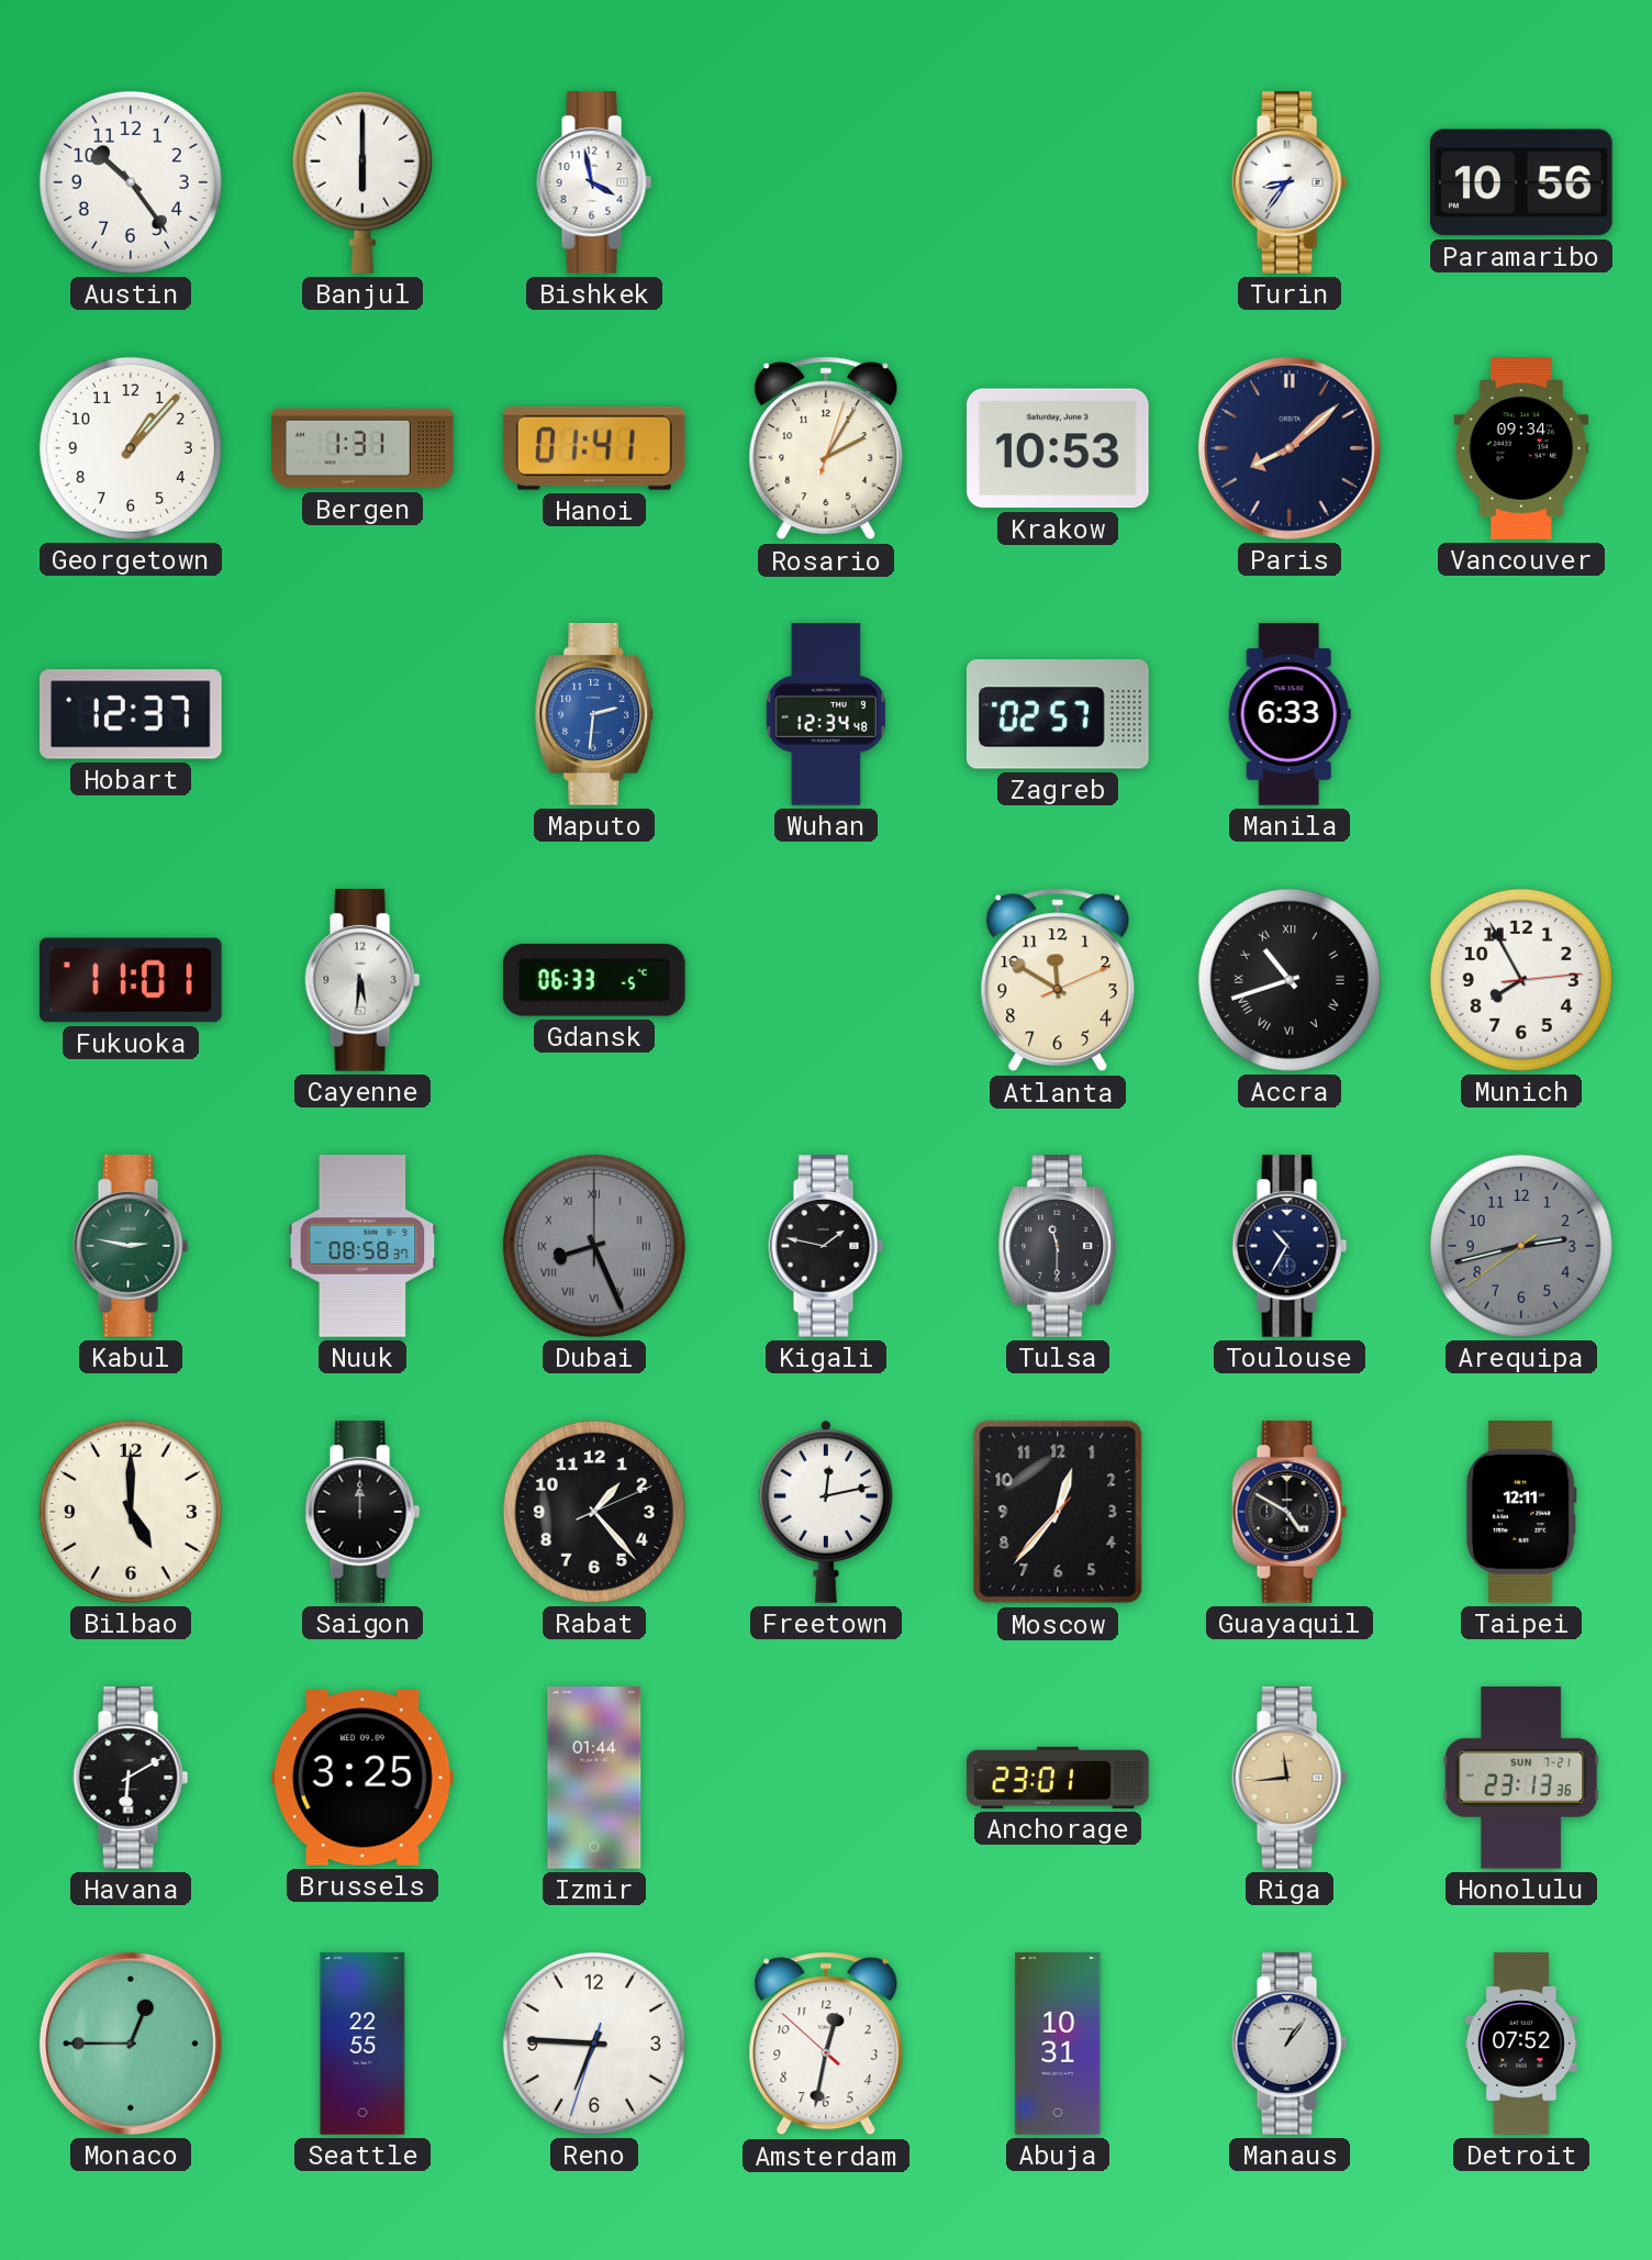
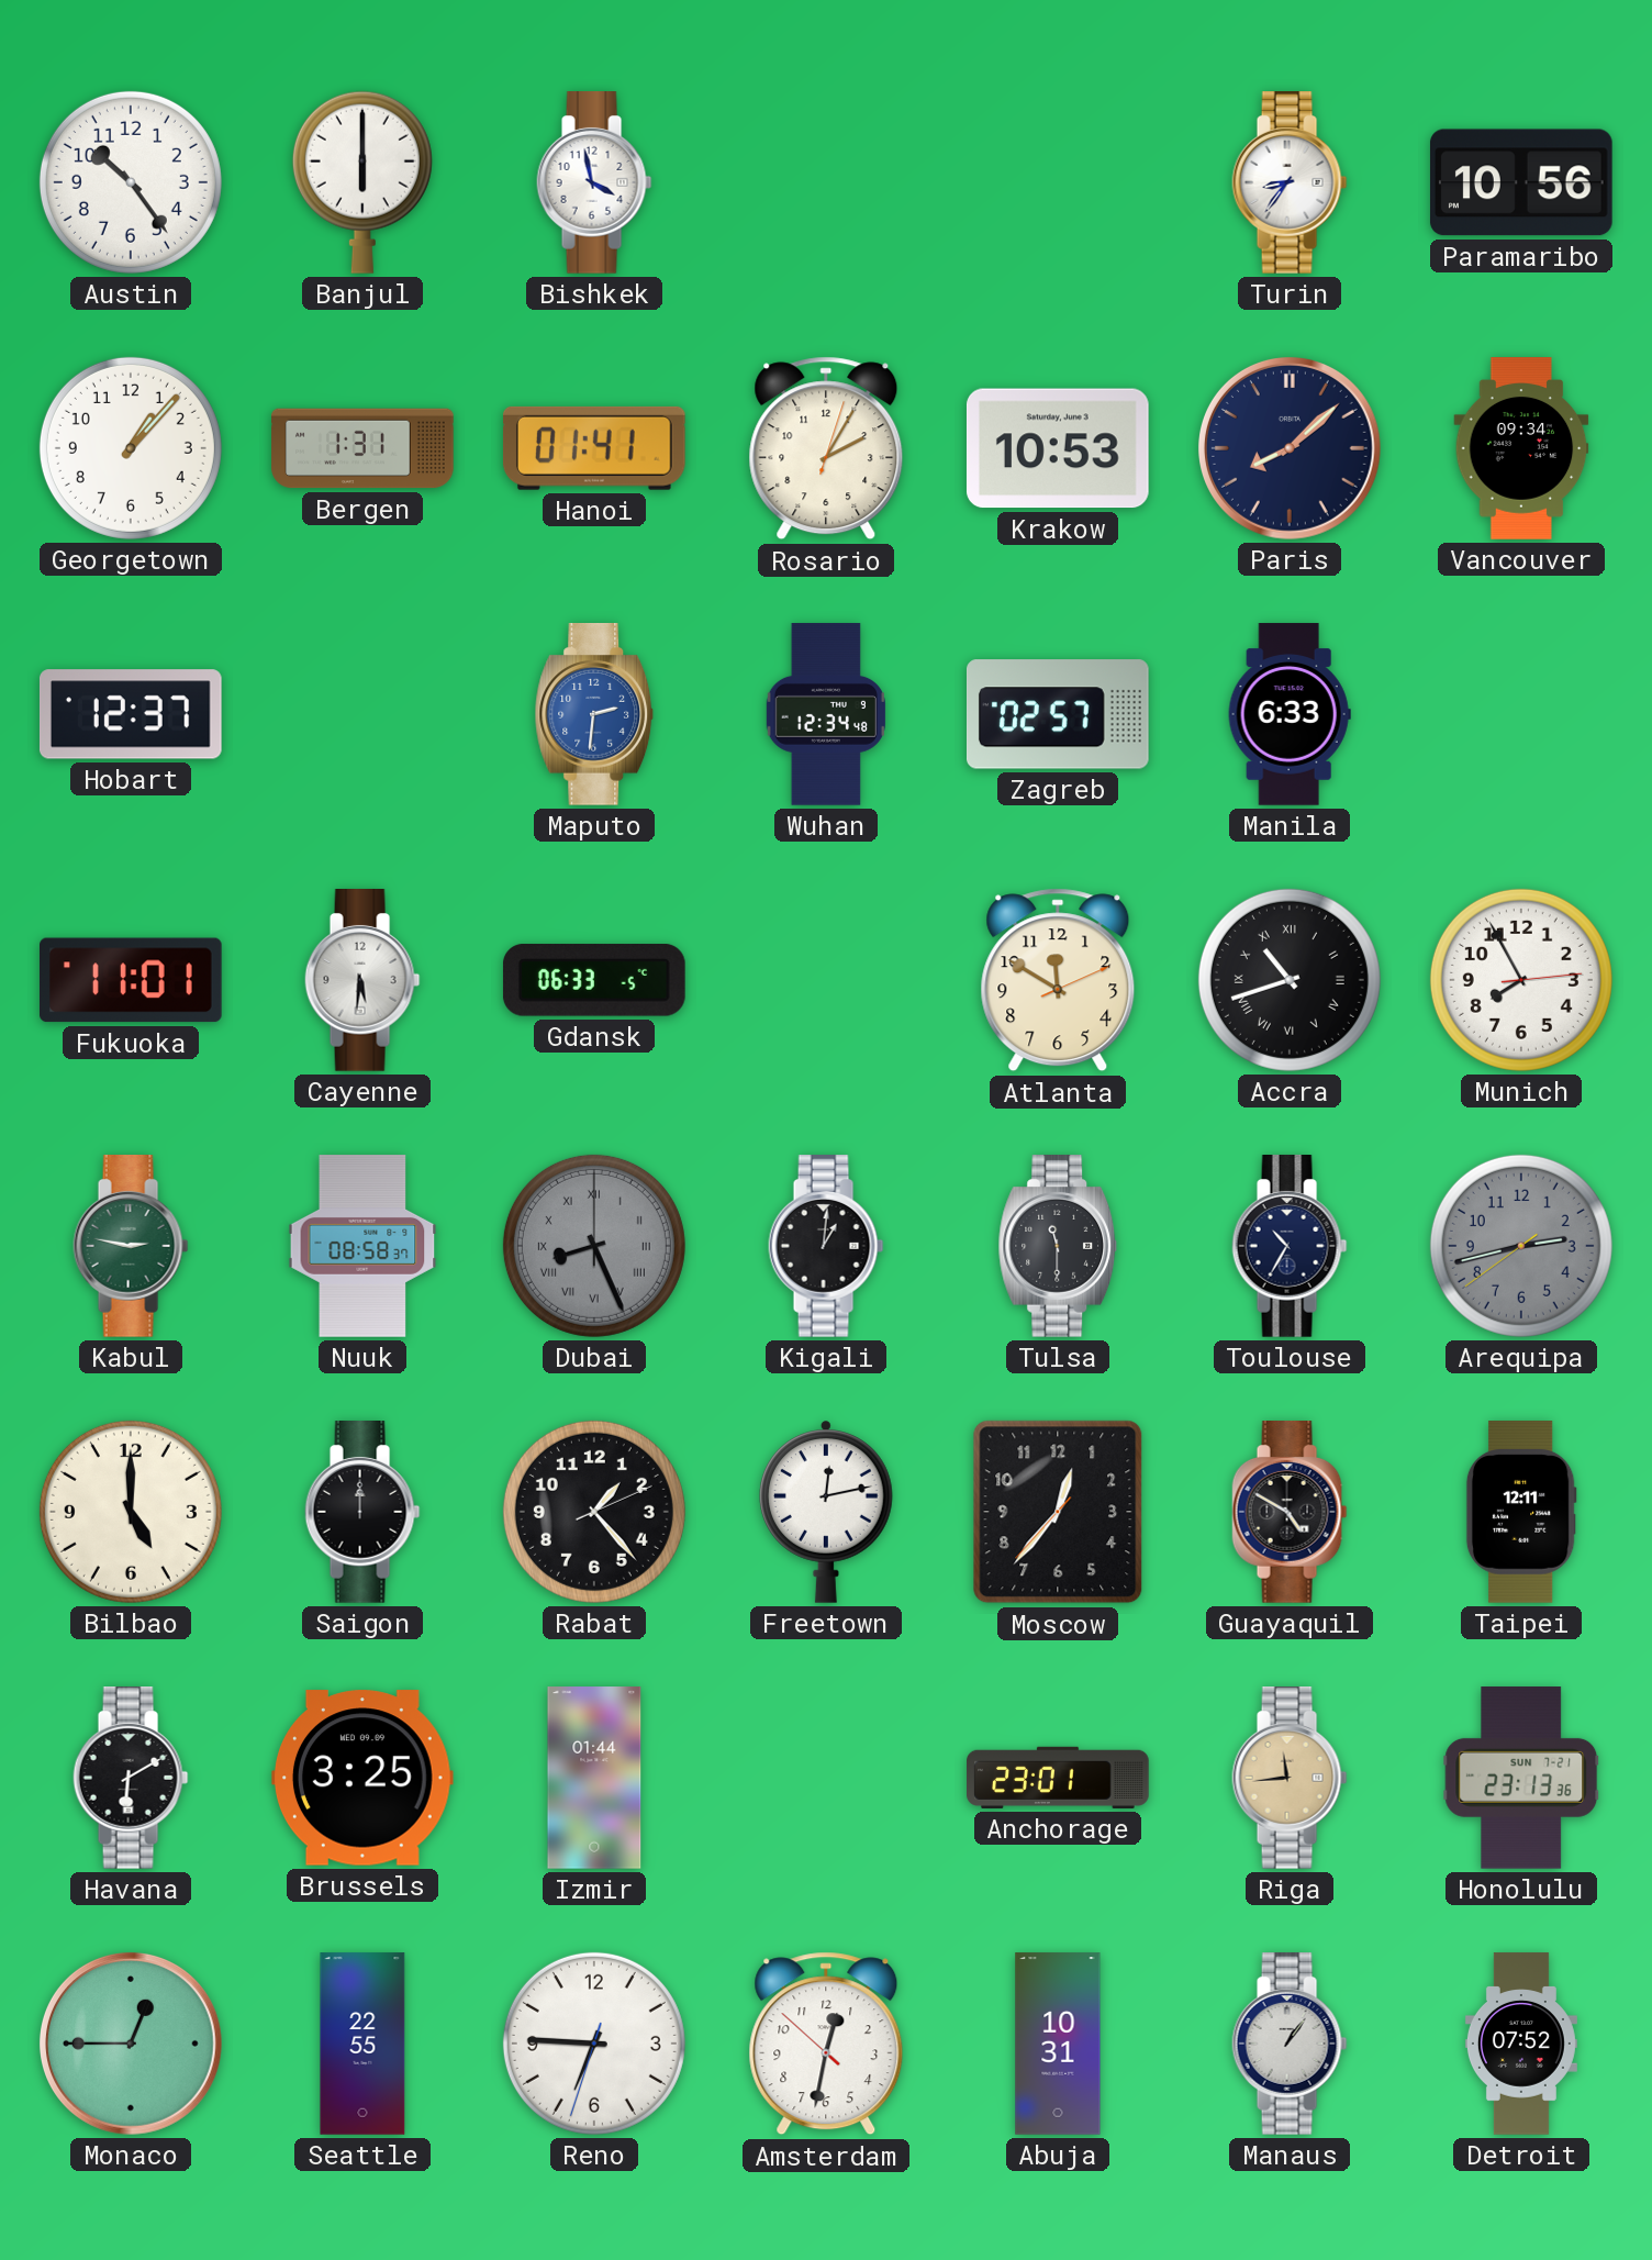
Kigali: 1:47 -> 1:01 (826, 1246)
